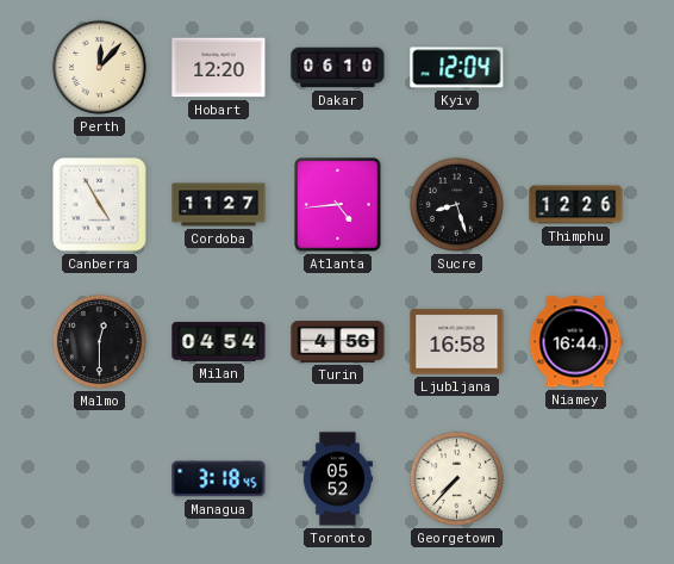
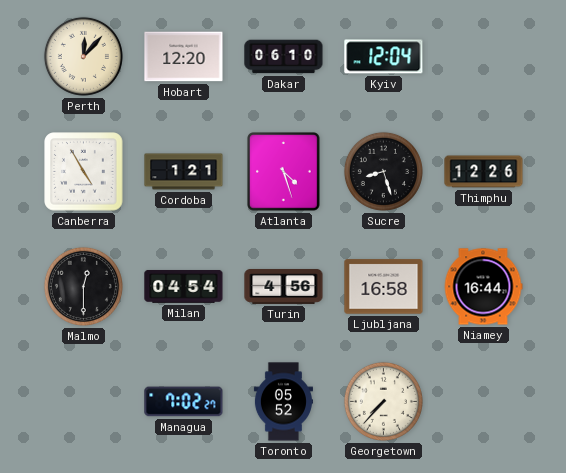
Cordoba: 11:27 -> 1:21 (184, 172)
Atlanta: 4:44 -> 4:27 (284, 172)
Managua: 3:18 -> 7:02 (184, 402)
